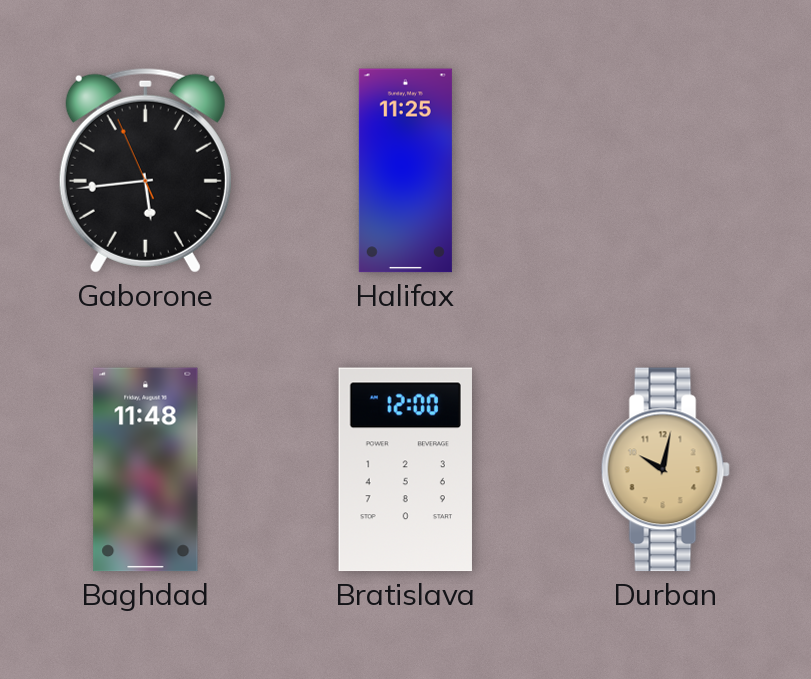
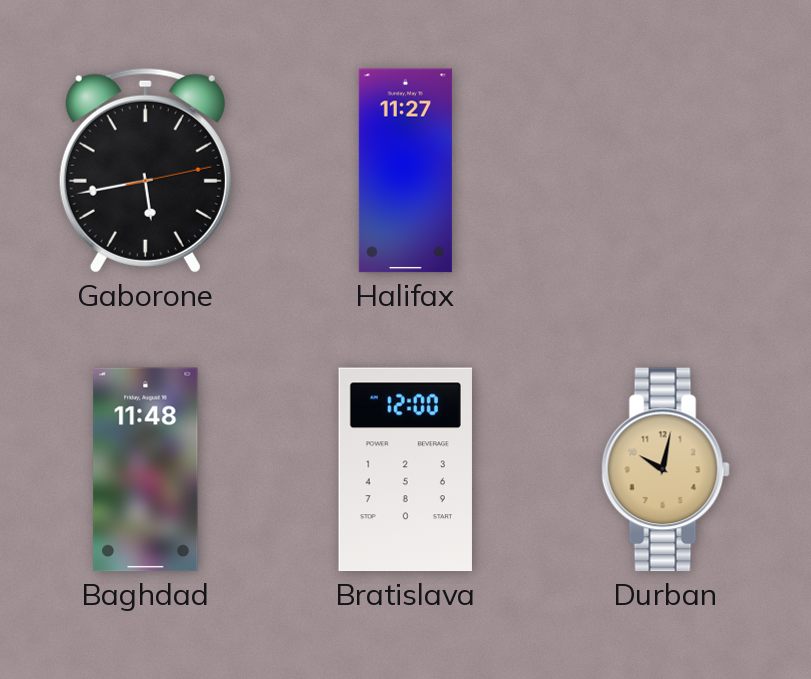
Gaborone: 5:43:56 -> 5:43:13 (145, 170)
Halifax: 11:25 -> 11:27 (405, 171)
